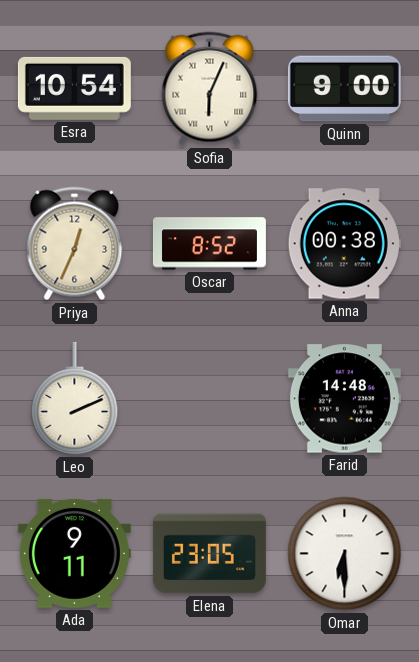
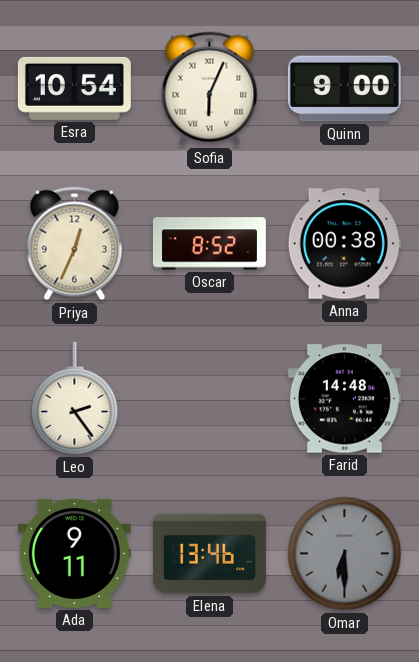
Leo: 2:11 -> 2:24 (75, 398)
Elena: 23:05 -> 13:46 (209, 554)
Omar dial: white -> grey (345, 554)
